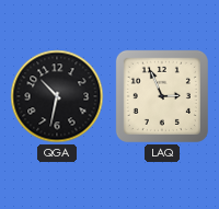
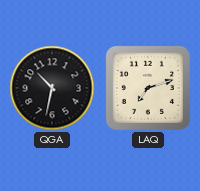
LAQ: 2:56 -> 7:12 (148, 88)
